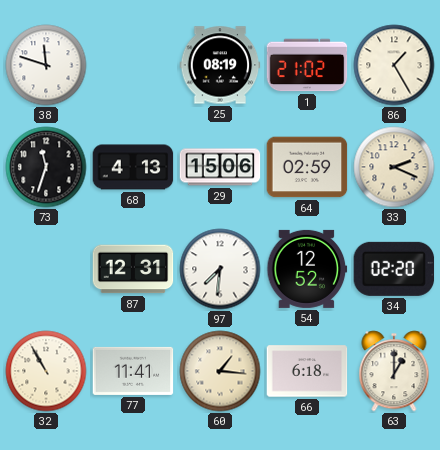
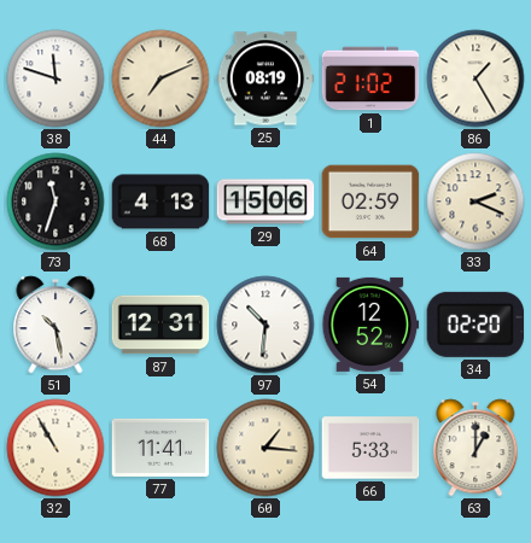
44: none -> 7:11 (161, 78)
51: none -> 10:28 (56, 325)
97: 7:31 -> 10:31 (265, 325)
66: 6:18 -> 5:33 (370, 448)
